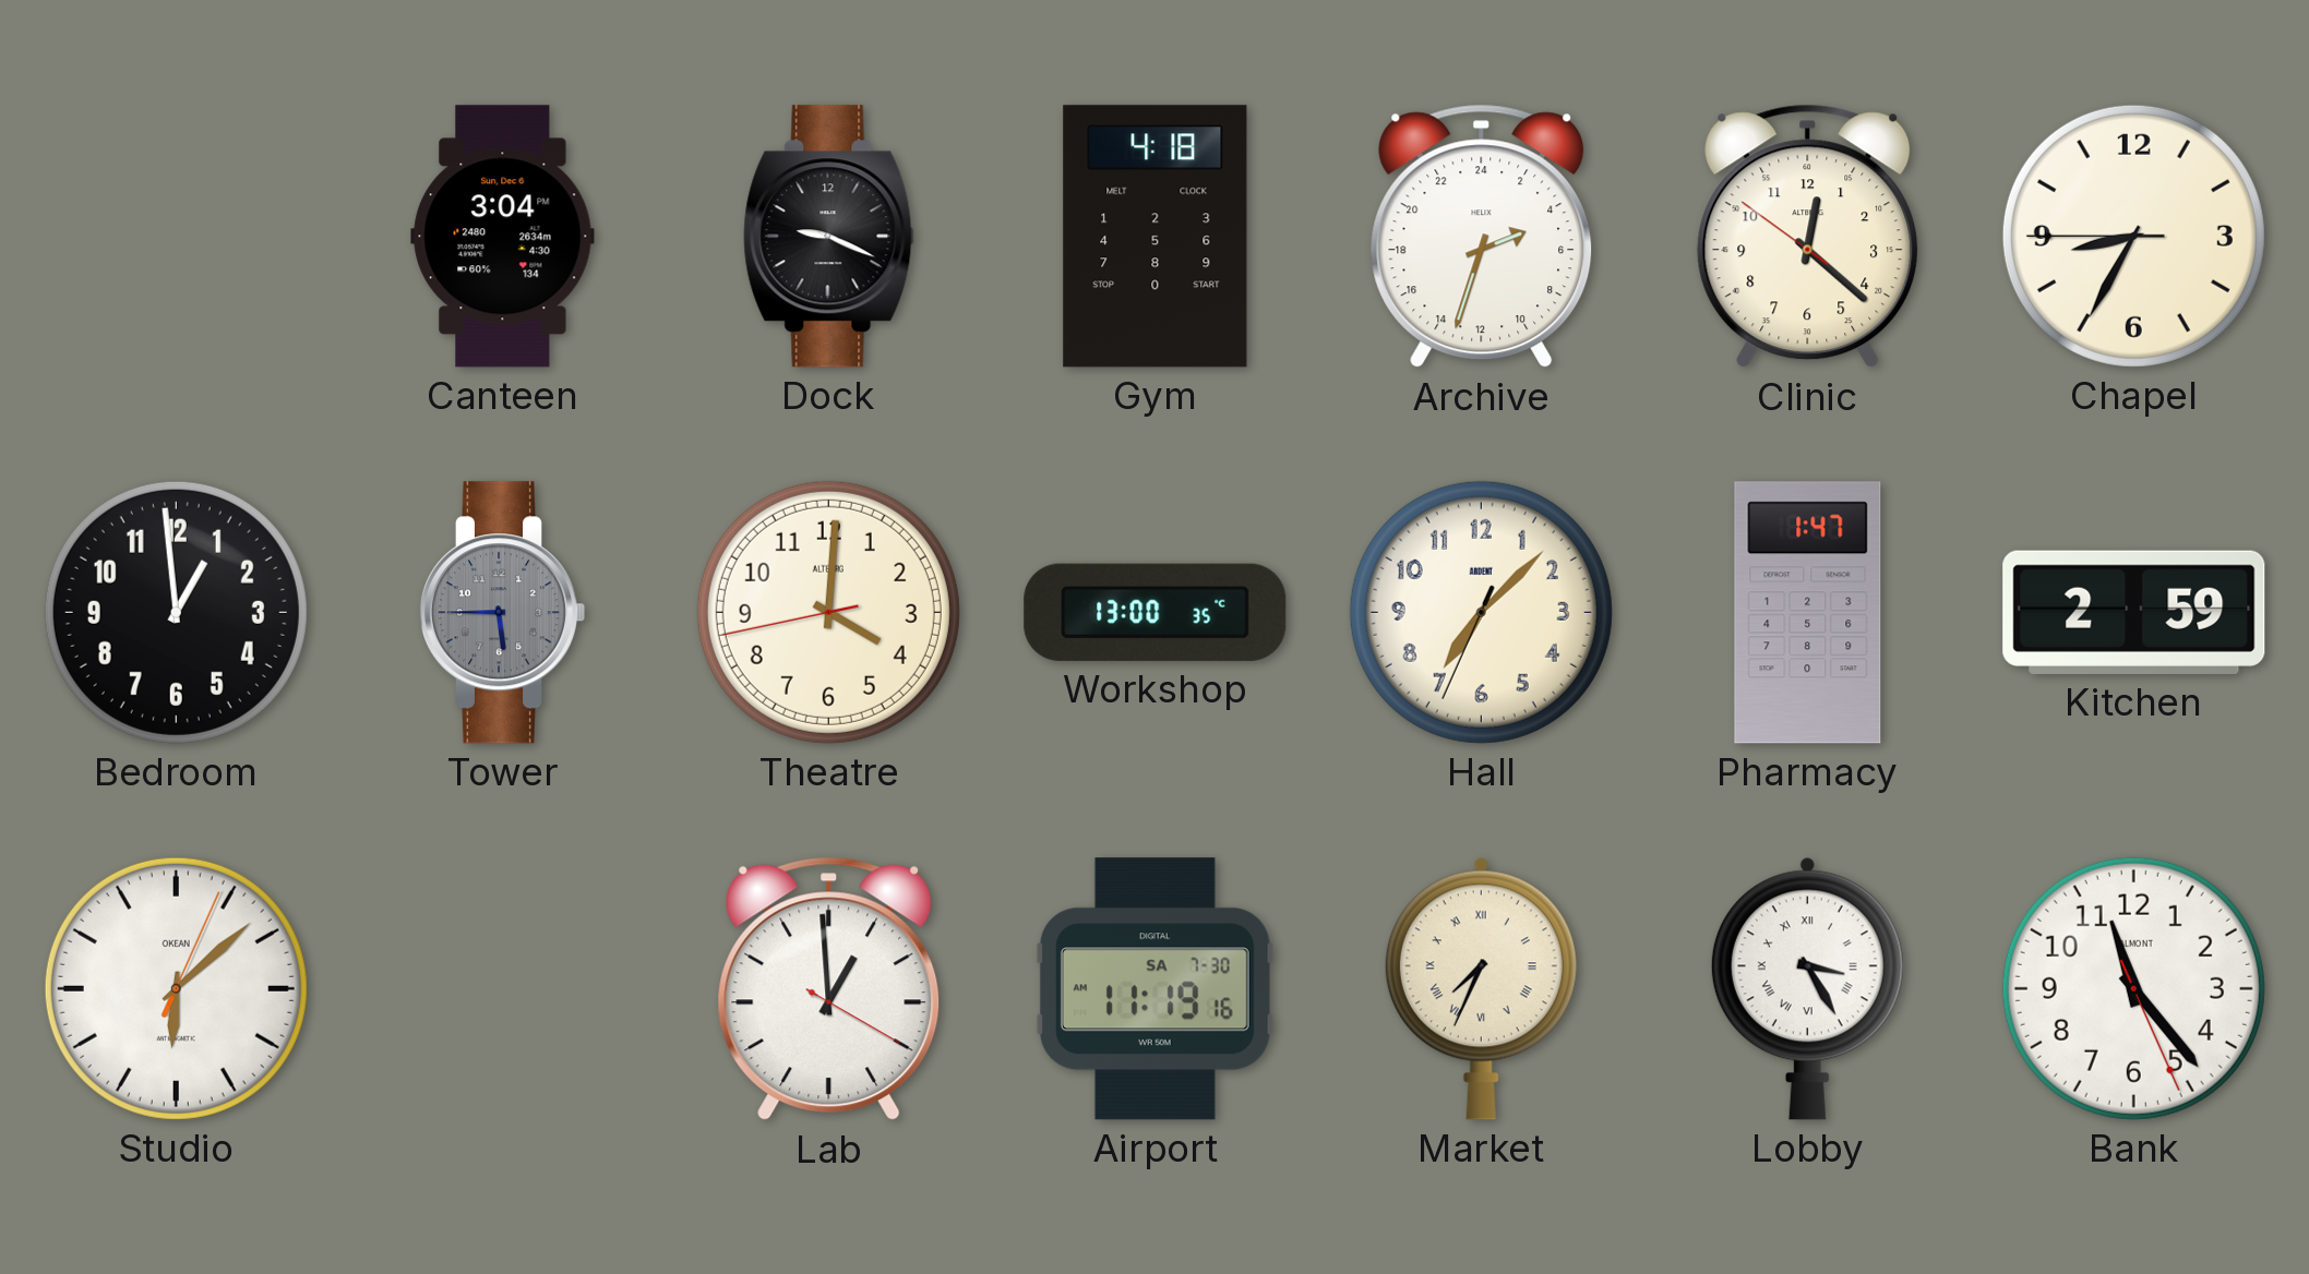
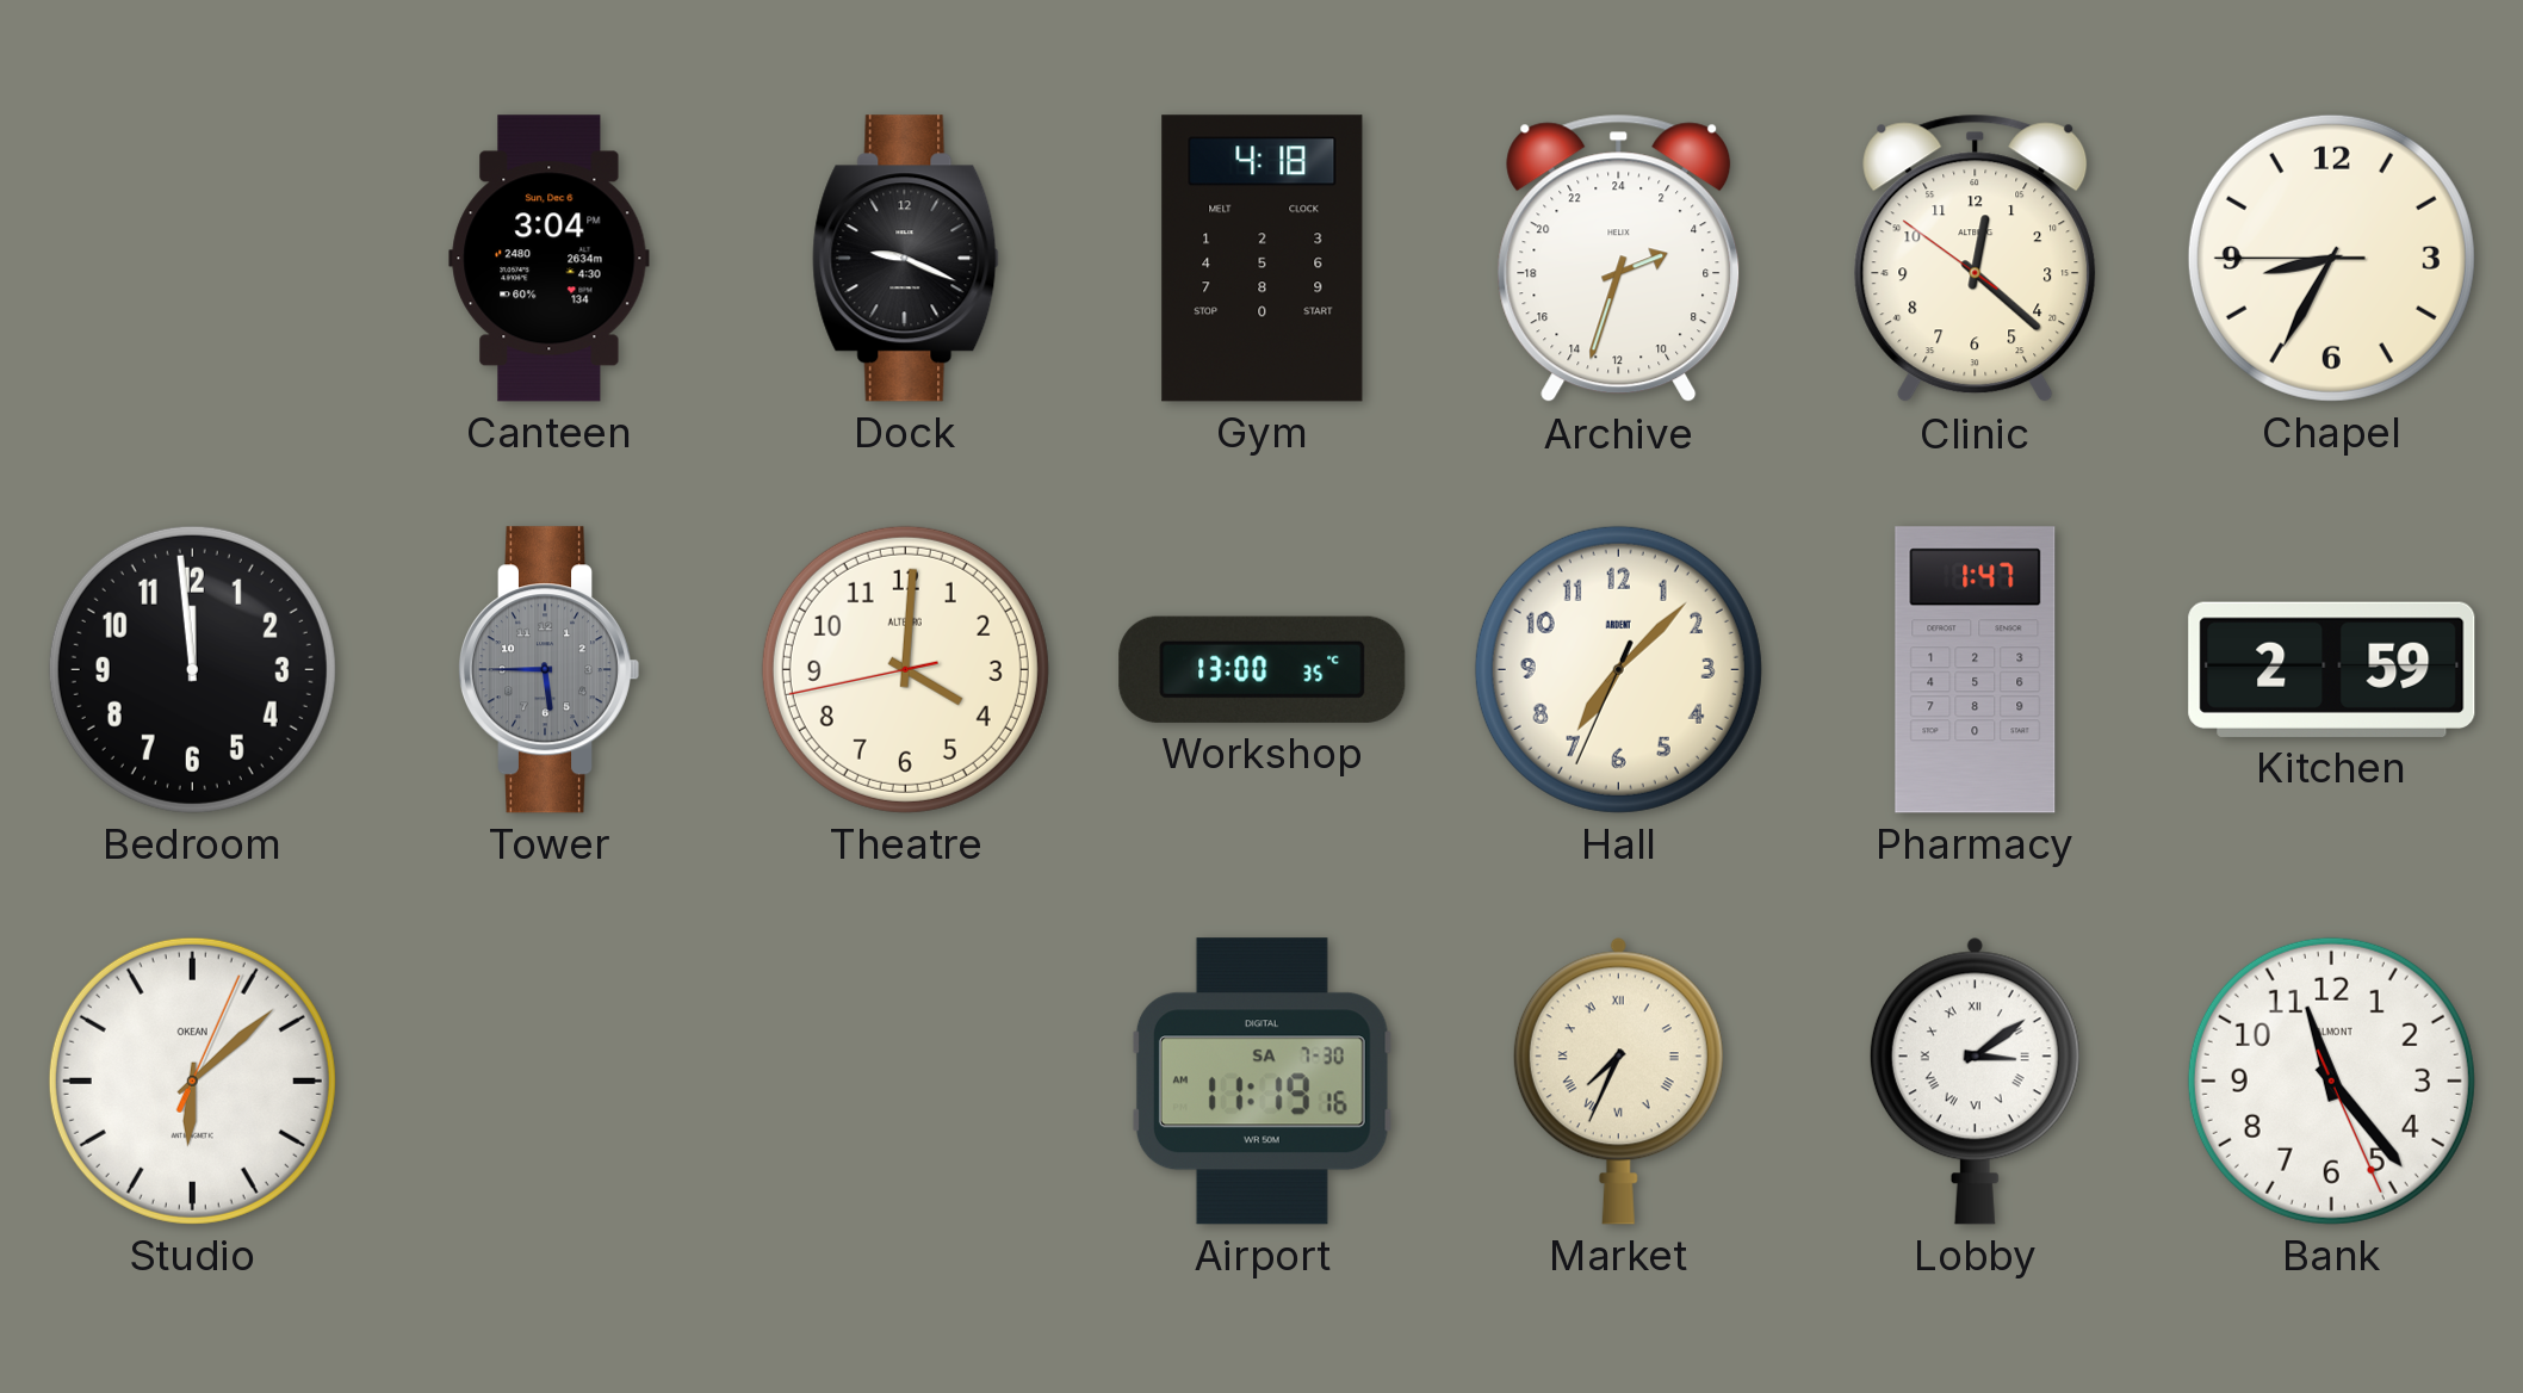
Bedroom: 12:59 -> 11:59 (192, 669)
Lab: 12:59 -> none (829, 989)
Lobby: 3:25 -> 3:09 (1975, 1081)
